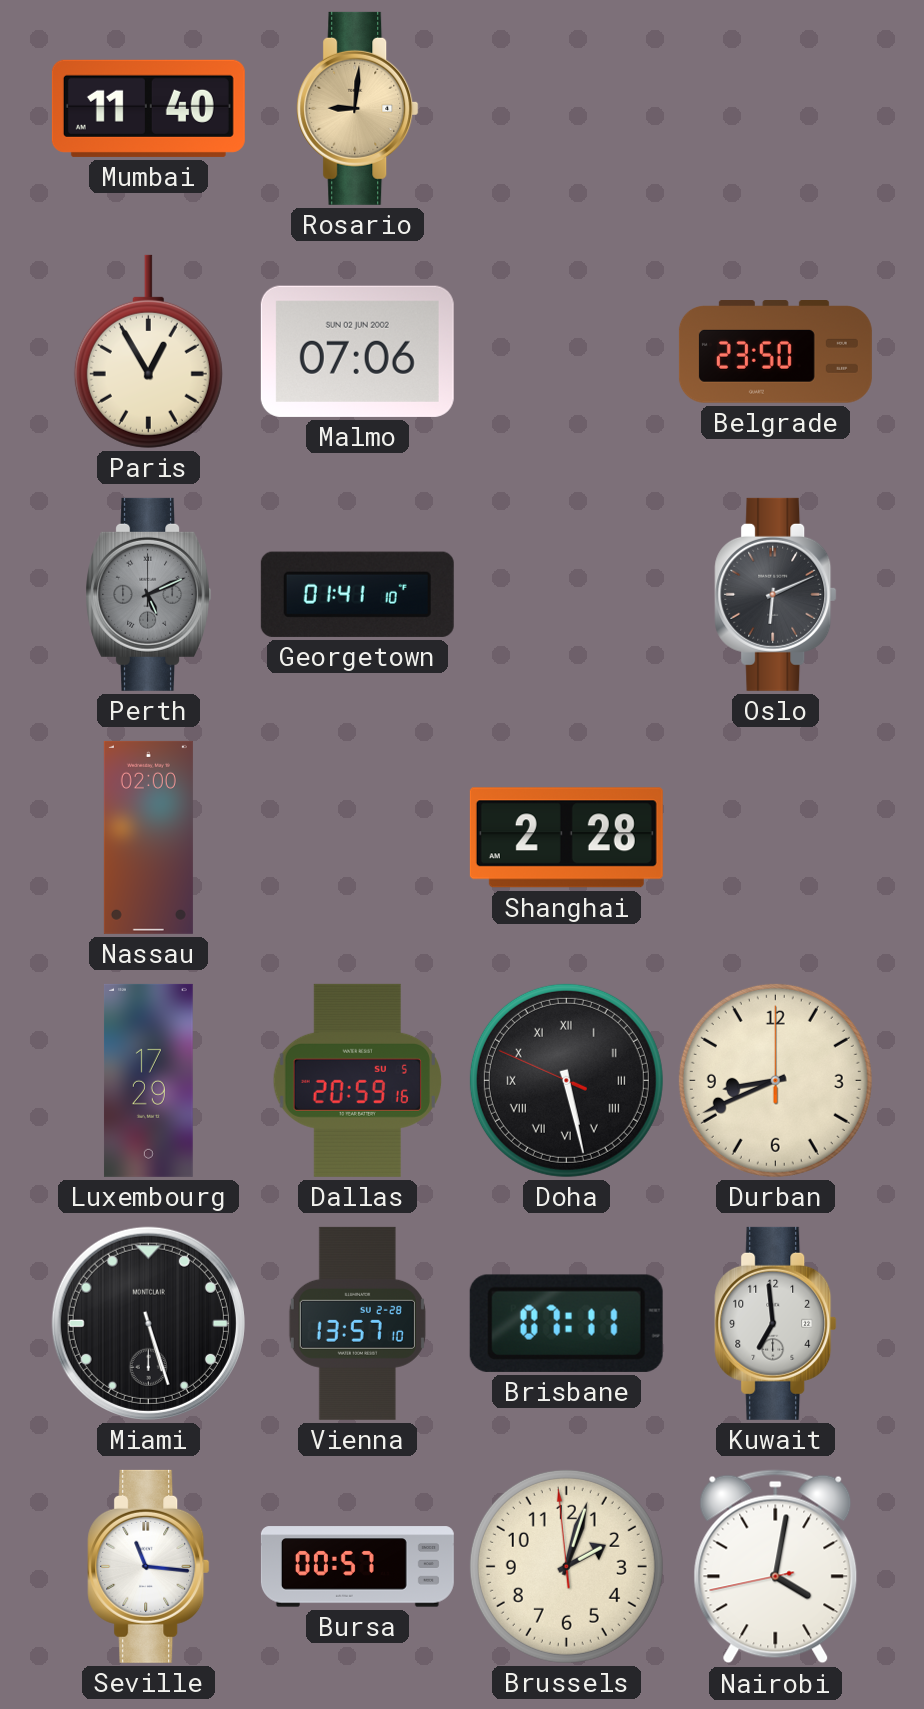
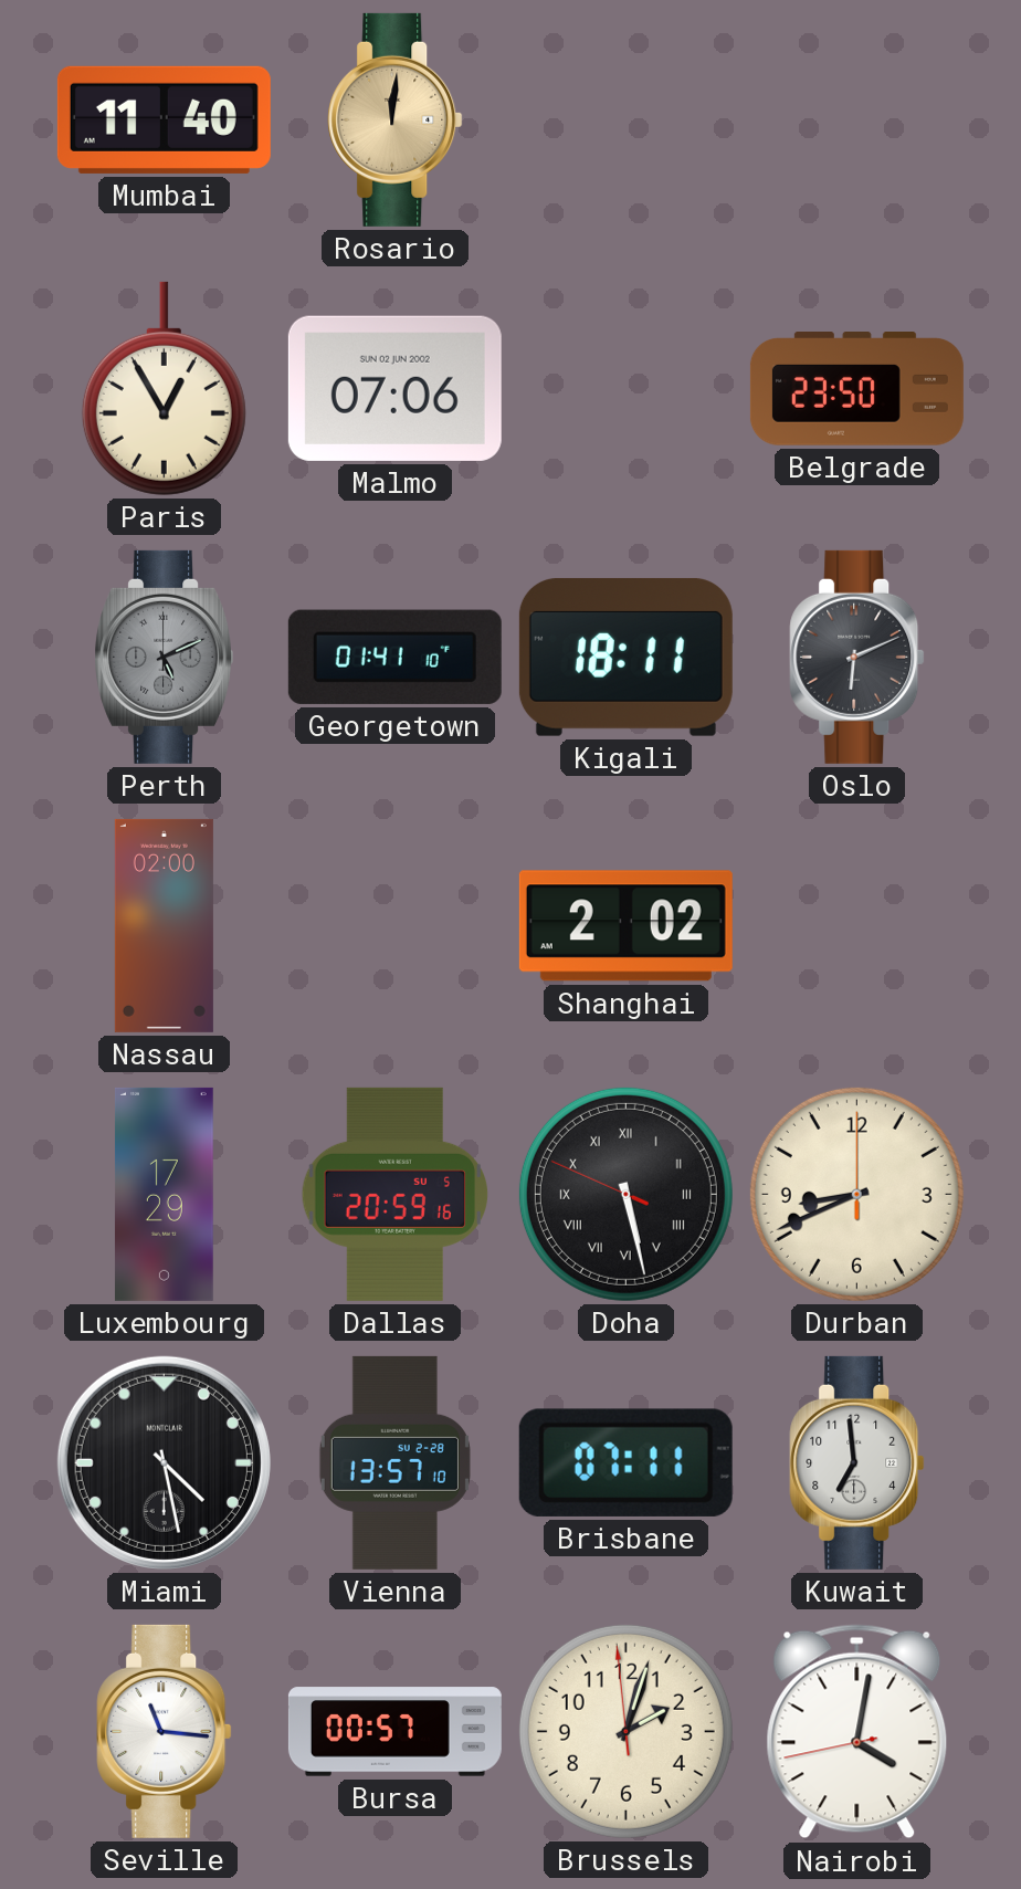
Rosario: 9:01 -> 12:01 (396, 119)
Kigali: none -> 18:11 (625, 657)
Shanghai: 2:28 -> 2:02 (625, 926)
Miami: 5:27 -> 4:28 (164, 1462)
